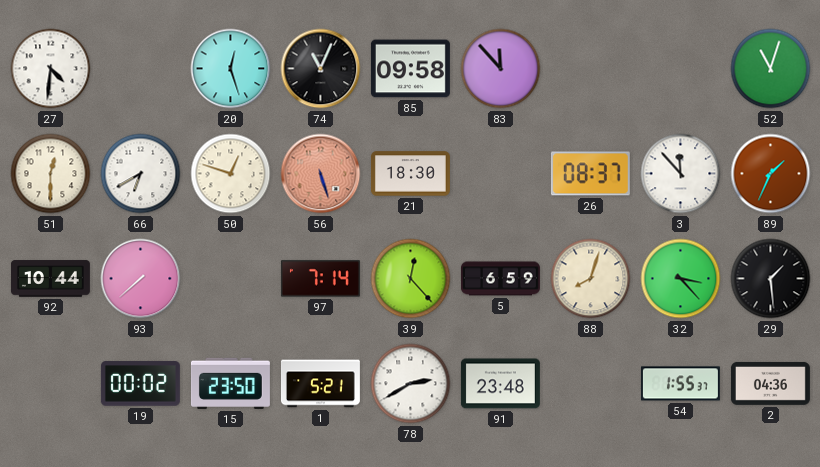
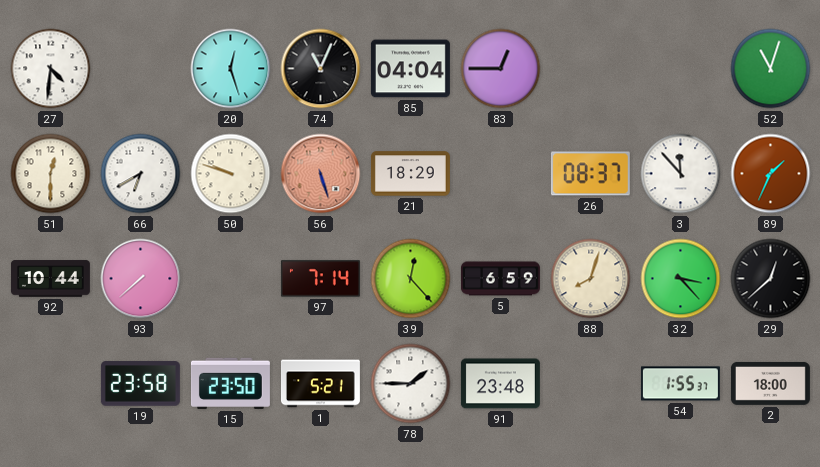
85: 09:58 -> 04:04 (410, 69)
83: 11:53 -> 12:45 (501, 69)
50: 12:48 -> 9:48 (231, 174)
21: 18:30 -> 18:29 (410, 174)
29: 1:29 -> 12:38 (771, 279)
19: 00:02 -> 23:58 (140, 384)
78: 2:40 -> 1:45 (411, 384)
2: 04:36 -> 18:00 (770, 383)
